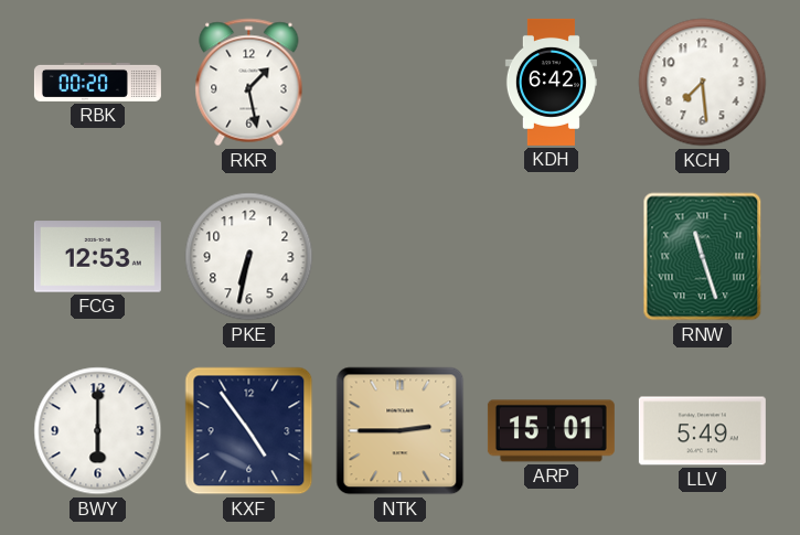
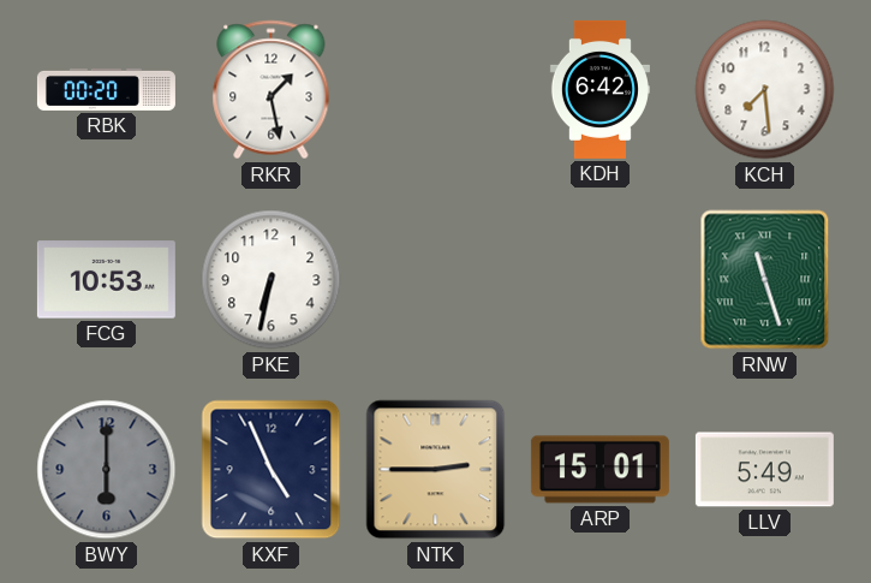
FCG: 12:53 -> 10:53 (106, 280)
BWY dial: white -> grey (107, 470)
KXF: 4:54 -> 4:56 (272, 470)
